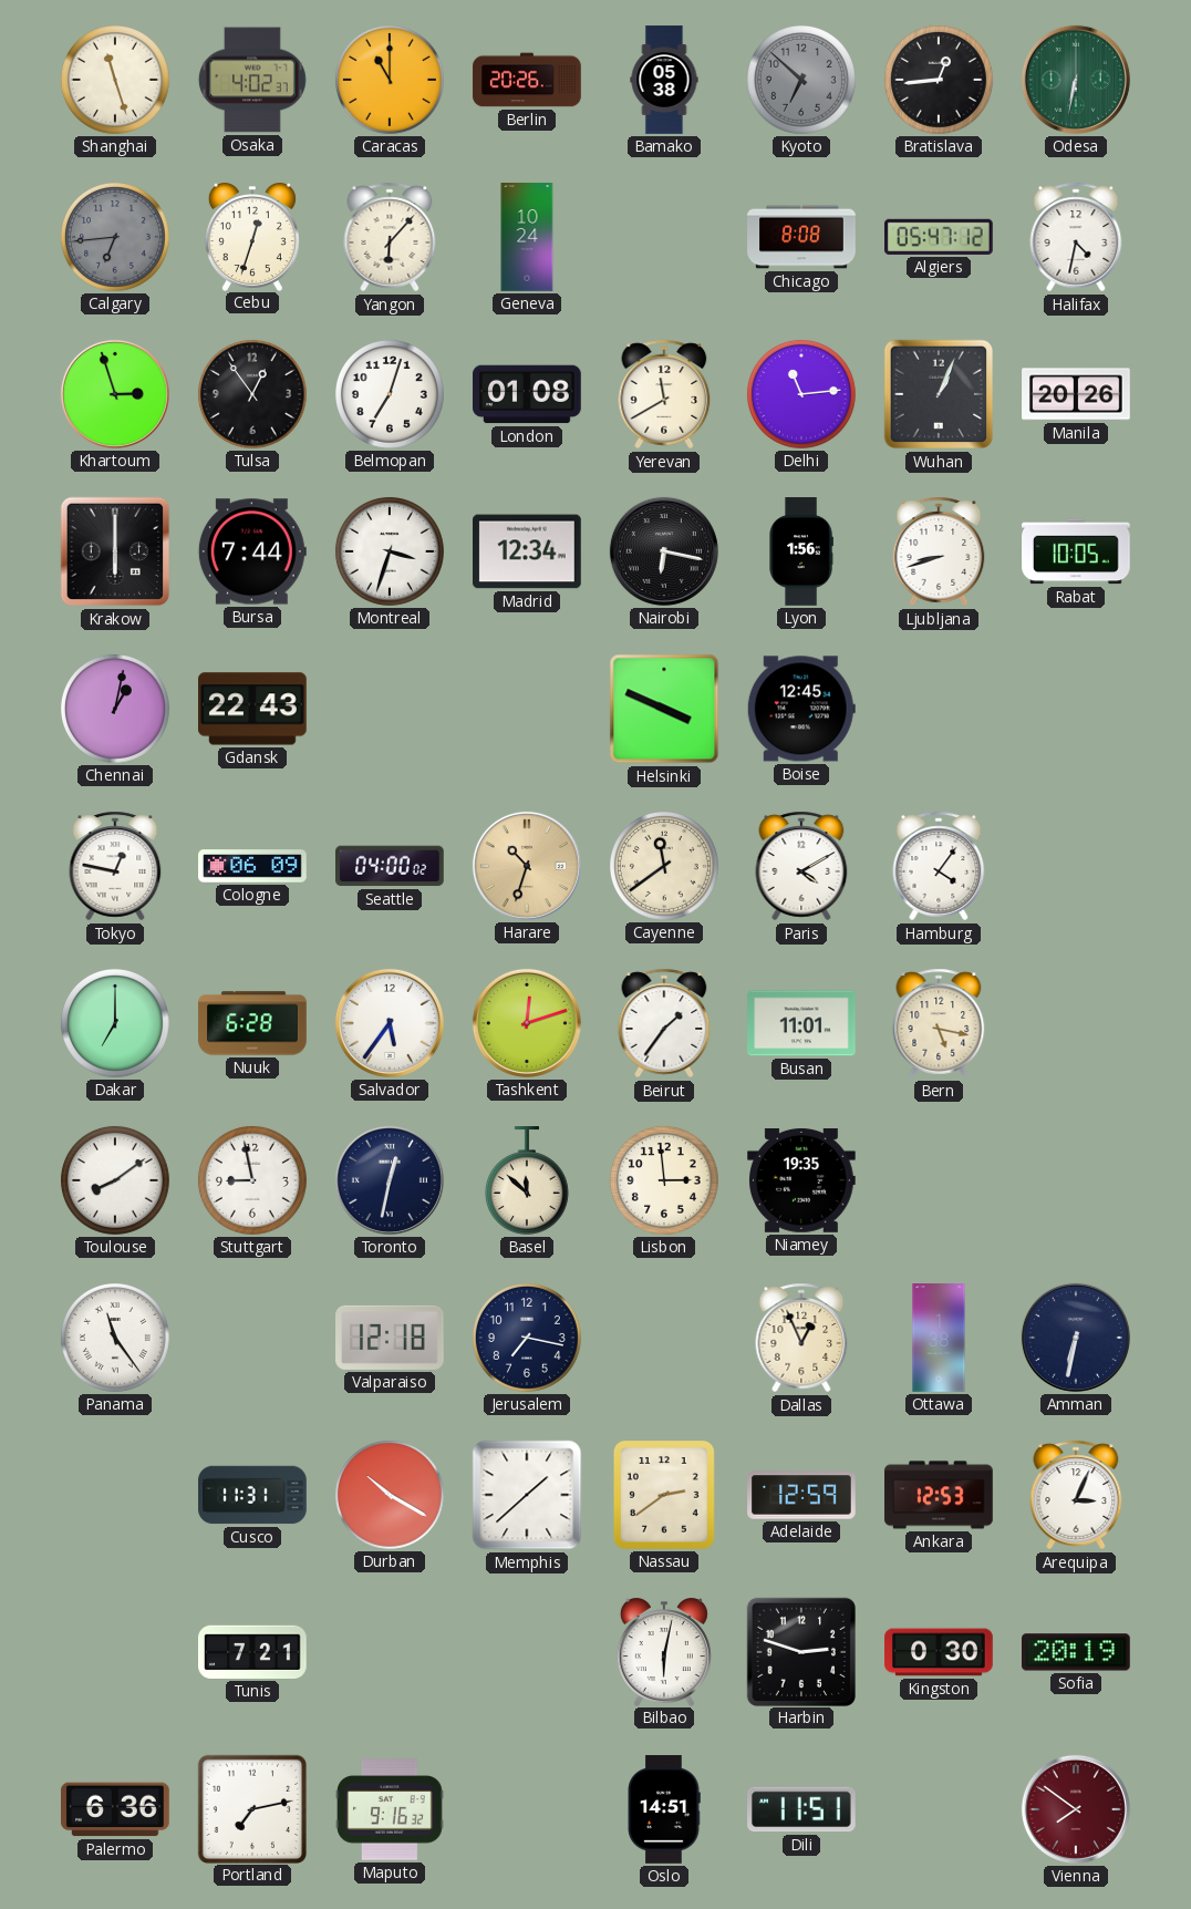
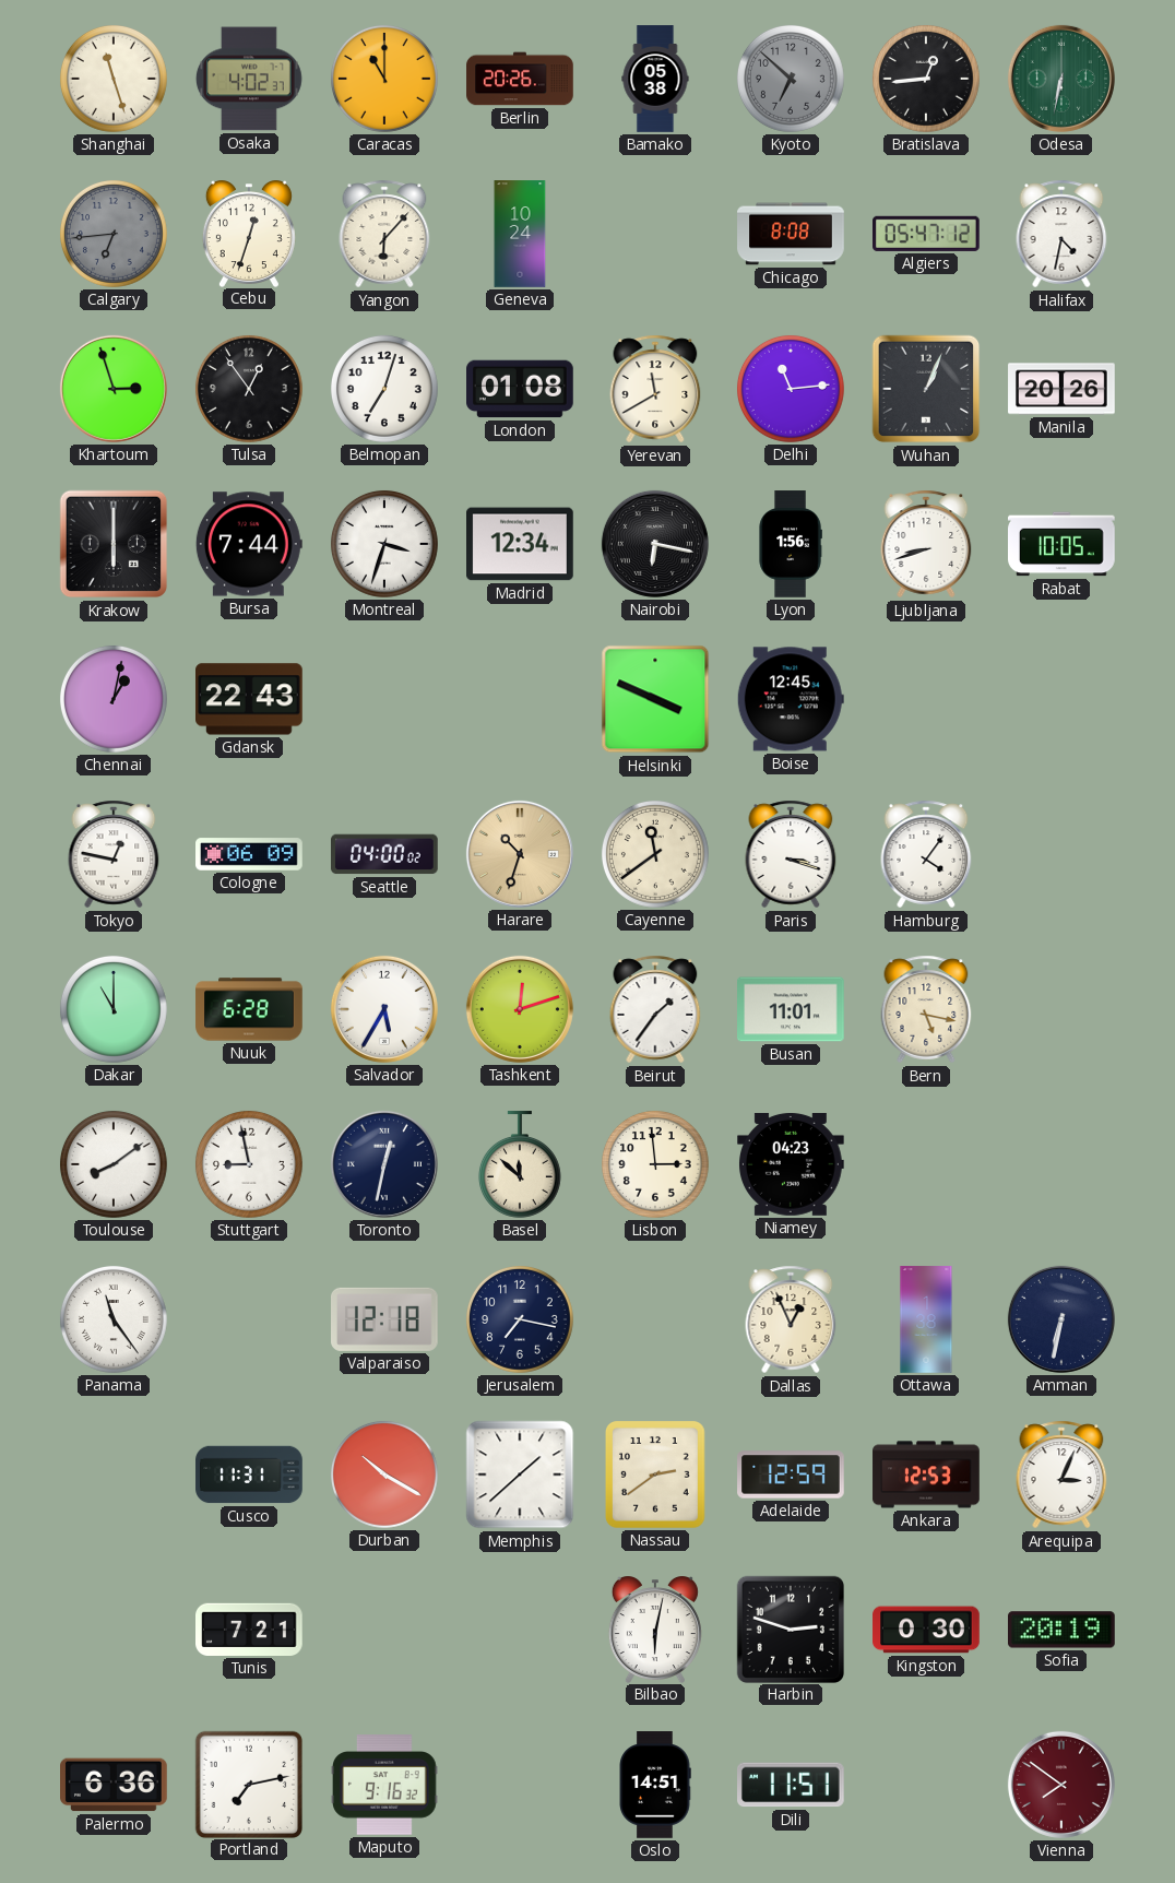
Paris: 4:10 -> 3:18 (791, 854)
Dakar: 7:00 -> 11:00 (114, 1009)
Salvador: 5:36 -> 5:35 (384, 1009)
Niamey: 19:35 -> 04:23 (792, 1165)
